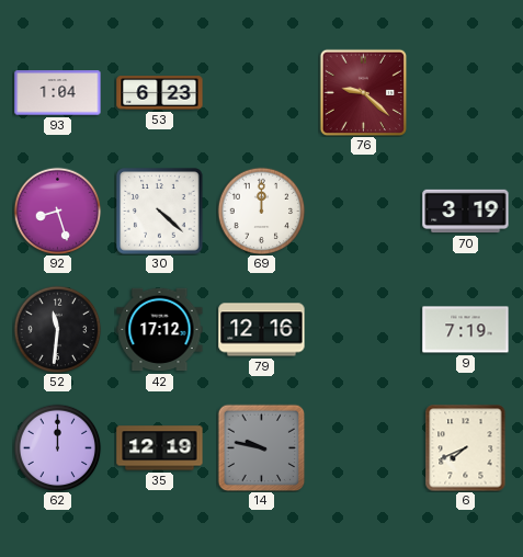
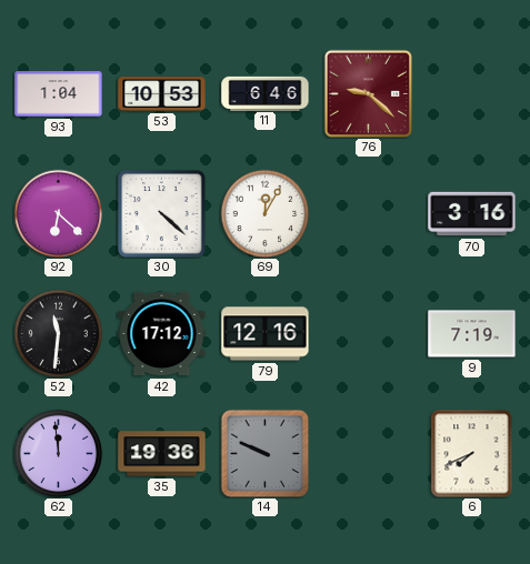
53: 6:23 -> 10:53 (162, 94)
11: none -> 6:46 (266, 93)
92: 8:27 -> 6:22 (58, 213)
69: 12:00 -> 12:05 (264, 213)
70: 3:19 -> 3:16 (472, 214)
62: 12:00 -> 11:59 (58, 453)
35: 12:19 -> 19:36 (162, 454)
14: 9:47 -> 9:49 (264, 453)
